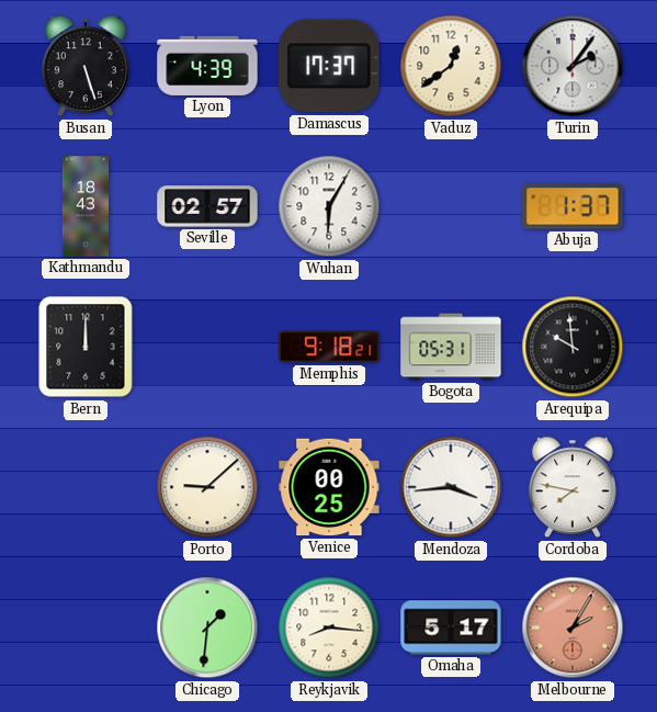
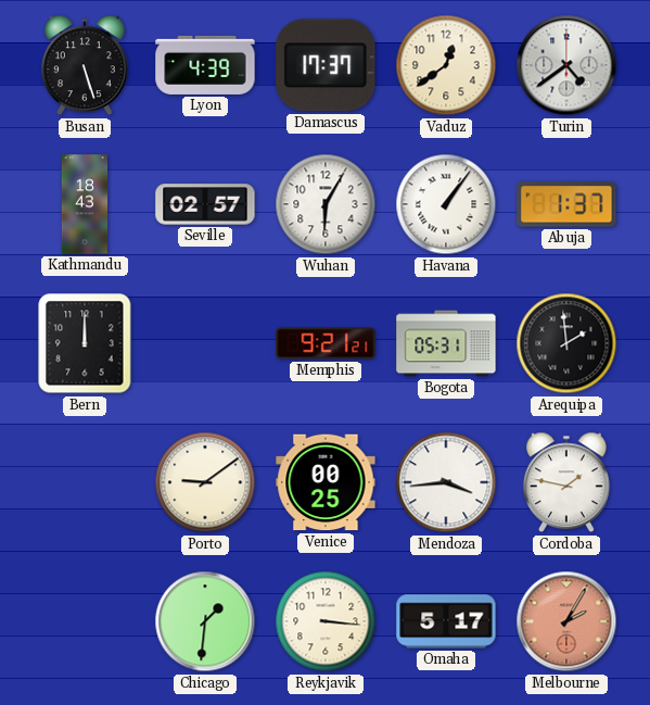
Turin: 2:06 -> 4:39 (566, 65)
Havana: none -> 1:06 (446, 204)
Memphis: 9:18 -> 9:21 (326, 343)
Arequipa: 9:59 -> 1:59 (566, 343)
Porto: 9:08 -> 9:09 (205, 482)
Cordoba: 7:47 -> 1:47 (568, 482)
Reykjavik: 8:16 -> 3:16 (326, 621)
